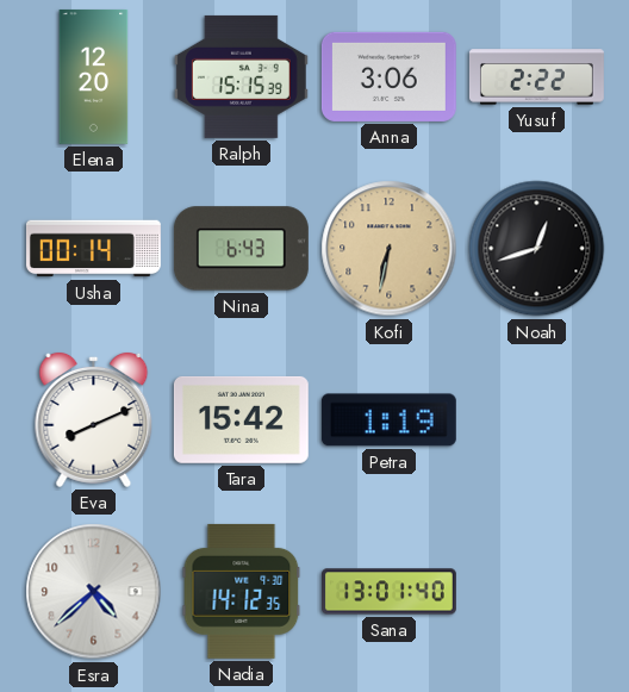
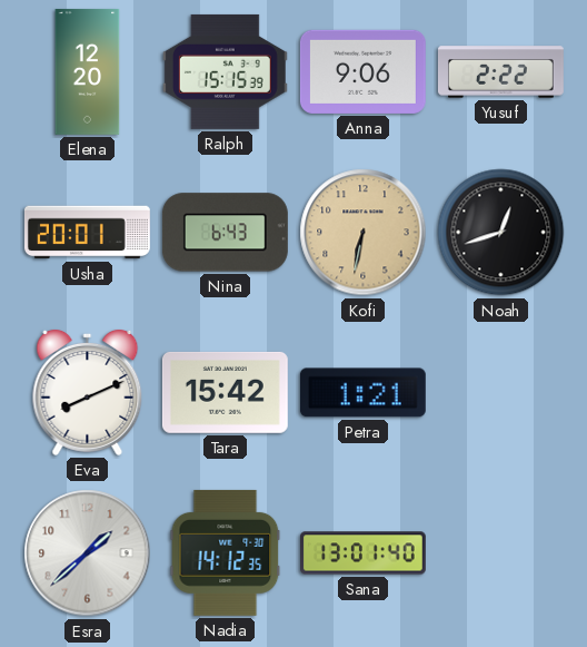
Anna: 3:06 -> 9:06 (362, 71)
Usha: 00:14 -> 20:01 (87, 233)
Petra: 1:19 -> 1:21 (362, 393)
Esra: 4:38 -> 1:38 (88, 553)
